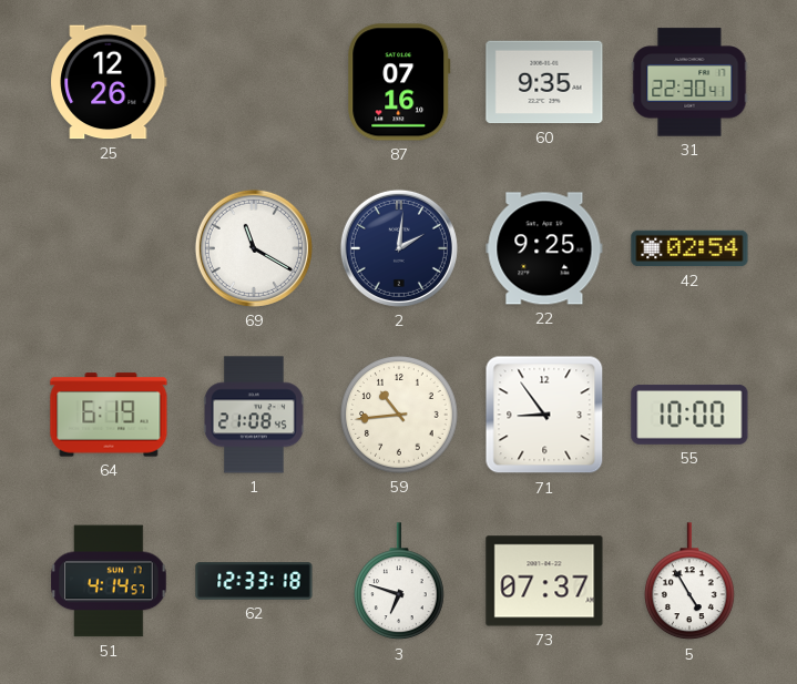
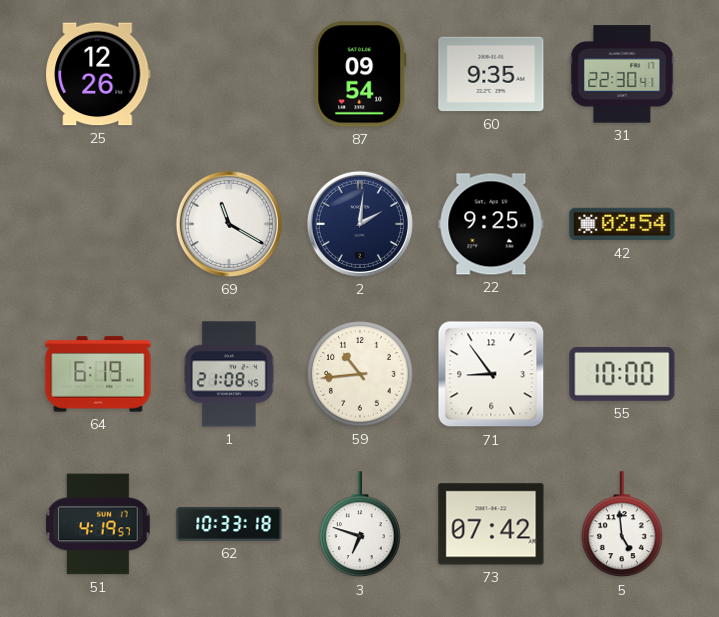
87: 07:16 -> 09:54 (360, 74)
51: 4:14 -> 4:19 (98, 524)
62: 12:33 -> 10:33 (229, 524)
73: 07:37 -> 07:42 (491, 524)
5: 4:55 -> 4:59 (623, 525)
